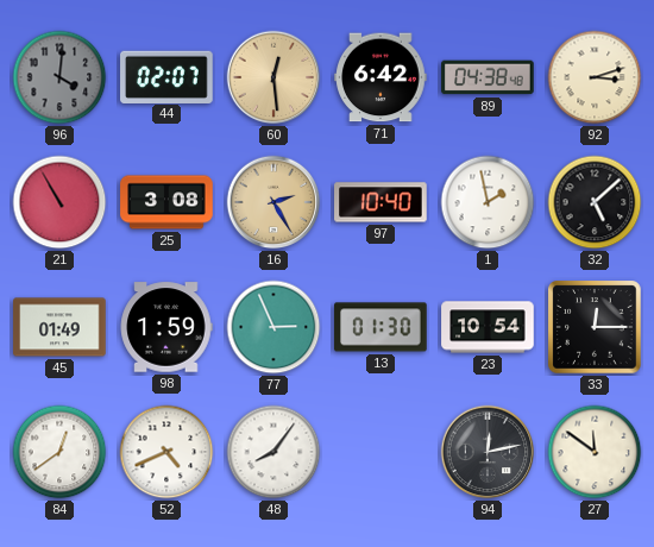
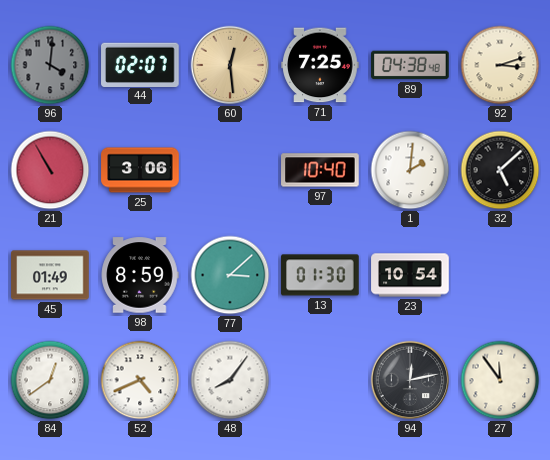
71: 6:42 -> 7:25 (320, 65)
25: 3:08 -> 3:06 (140, 170)
16: 2:25 -> none (273, 202)
1: 1:58 -> 2:01 (410, 170)
98: 1:59 -> 8:59 (140, 275)
77: 2:56 -> 3:08 (230, 275)
33: 12:15 -> none (595, 327)
27: 11:51 -> 11:54 (500, 380)
